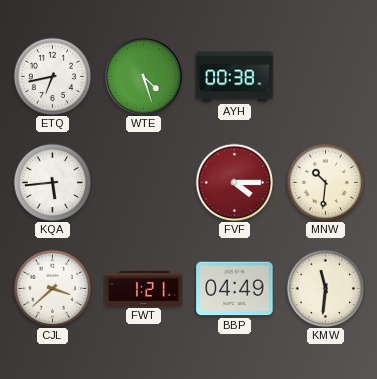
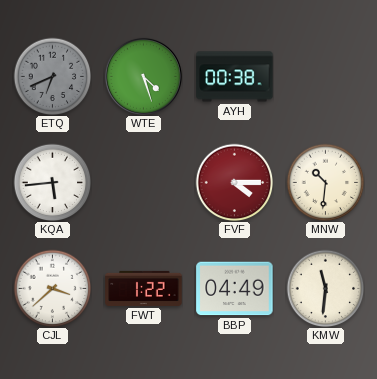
ETQ: 6:43 -> 6:41 (52, 76)
ETQ dial: white -> grey (52, 76)
FWT: 1:21 -> 1:22 (144, 288)
